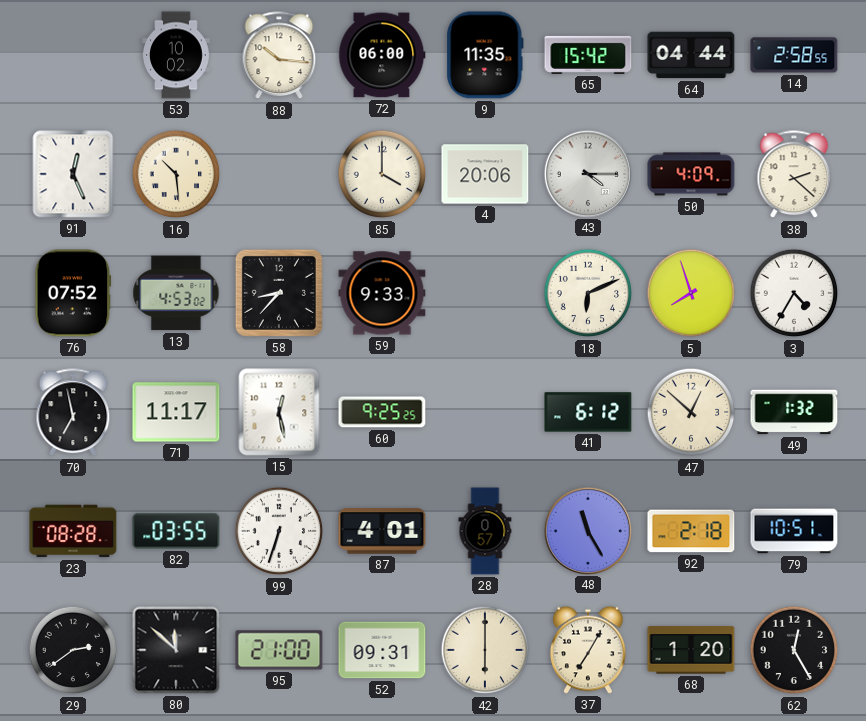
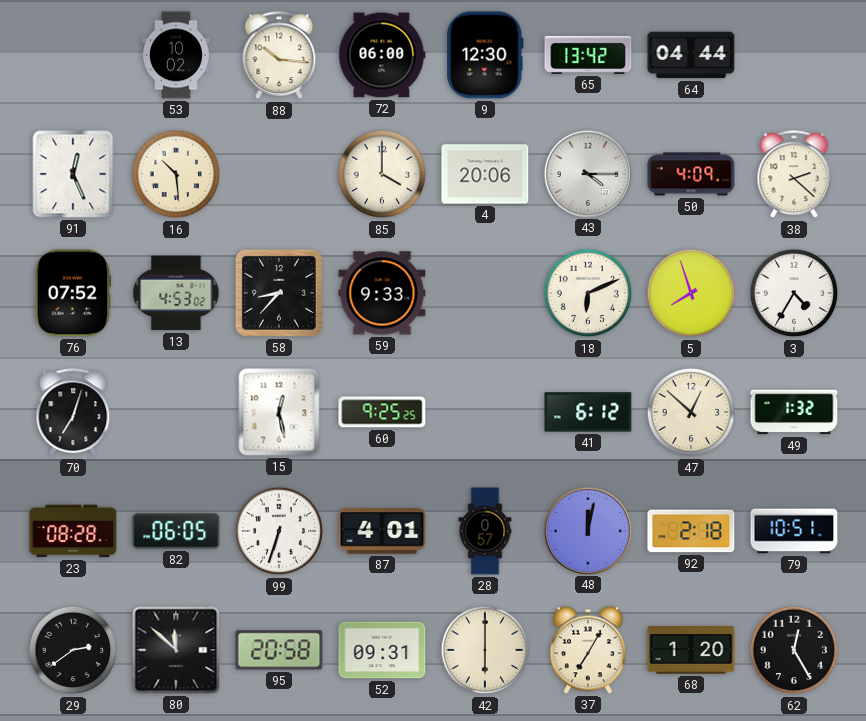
9: 11:35 -> 12:30 (485, 55)
65: 15:42 -> 13:42 (588, 55)
14: 2:58 -> none (794, 55)
70: 6:58 -> 7:03 (73, 413)
71: 11:17 -> none (176, 412)
82: 03:55 -> 06:05 (176, 531)
48: 11:25 -> 12:02 (587, 530)
95: 21:00 -> 20:58 (279, 650)
